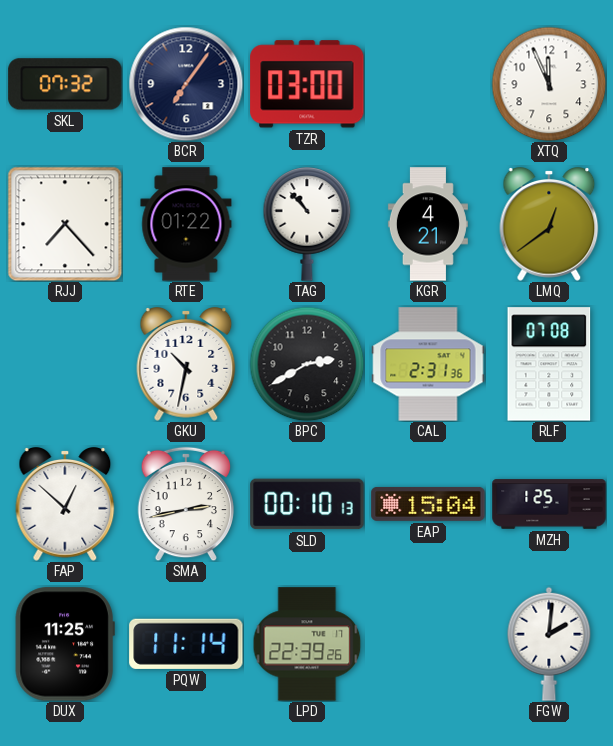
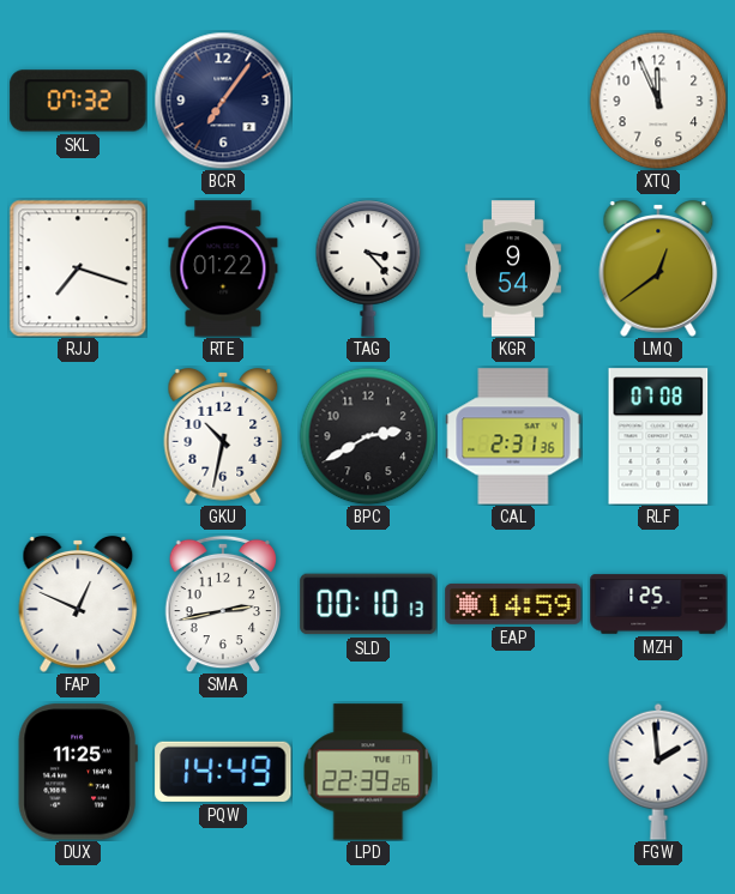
TZR: 03:00 -> none (307, 84)
RJJ: 7:23 -> 7:18 (78, 268)
TAG: 10:53 -> 3:23 (368, 268)
KGR: 4:21 -> 9:54 (513, 268)
FAP: 12:52 -> 12:49 (78, 604)
EAP: 15:04 -> 14:59 (513, 604)
PQW: 11:14 -> 14:49 (223, 772)
FGW: 2:01 -> 1:59 (658, 772)
